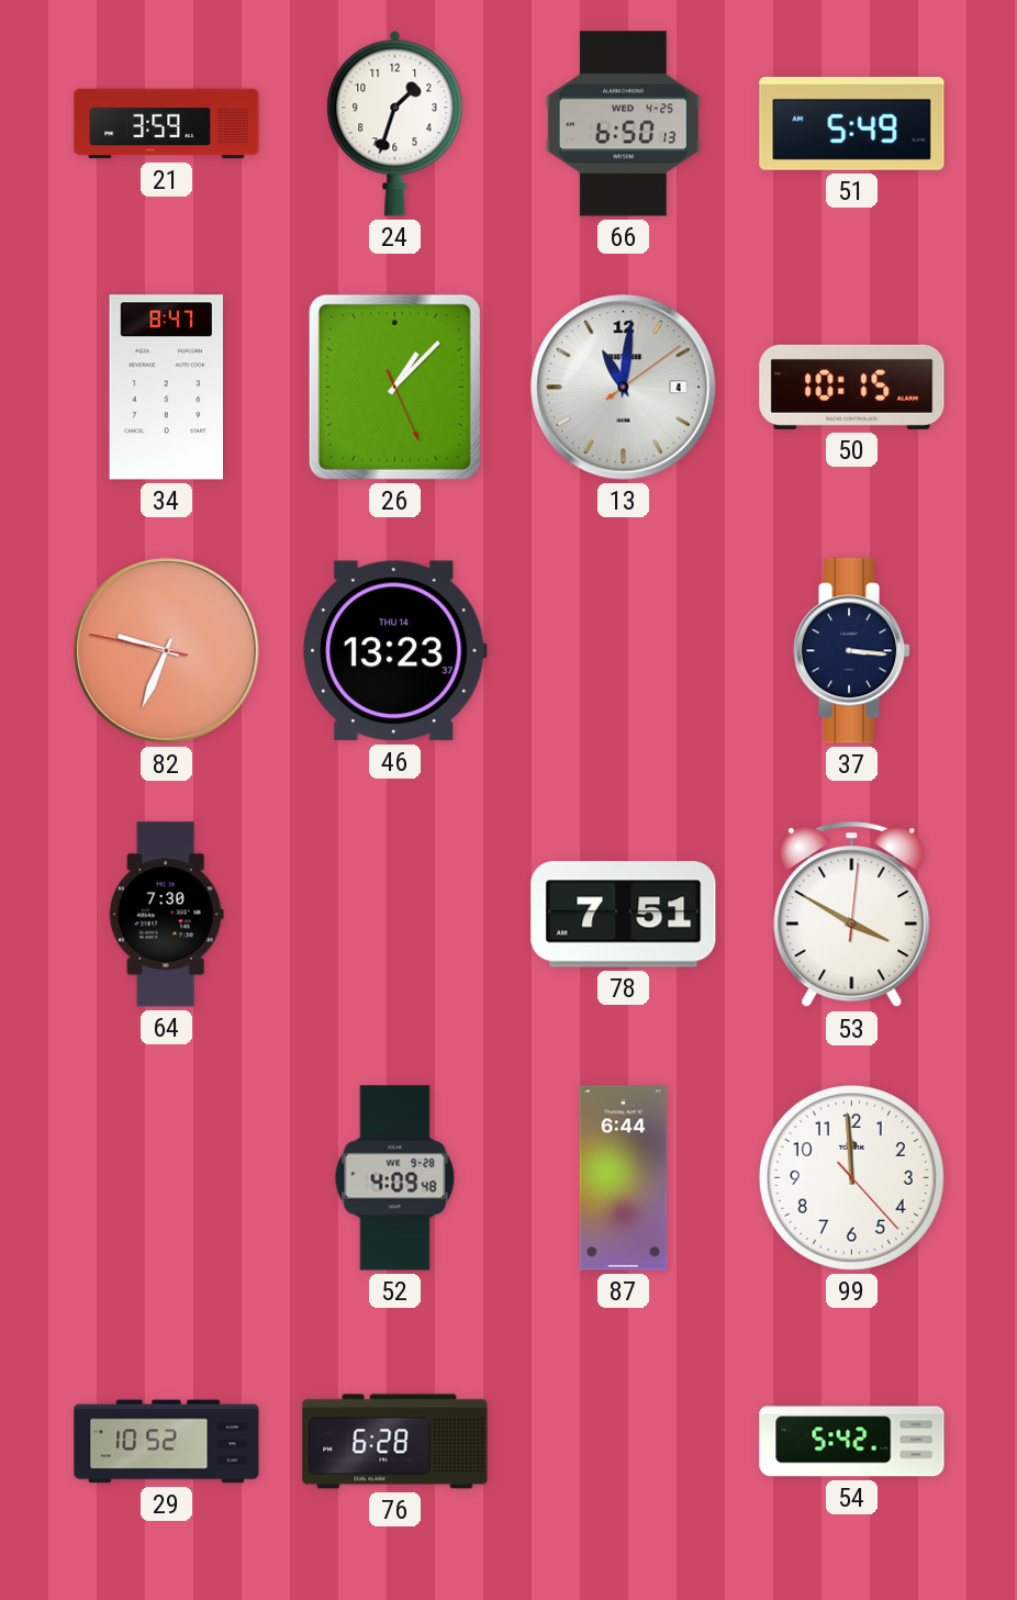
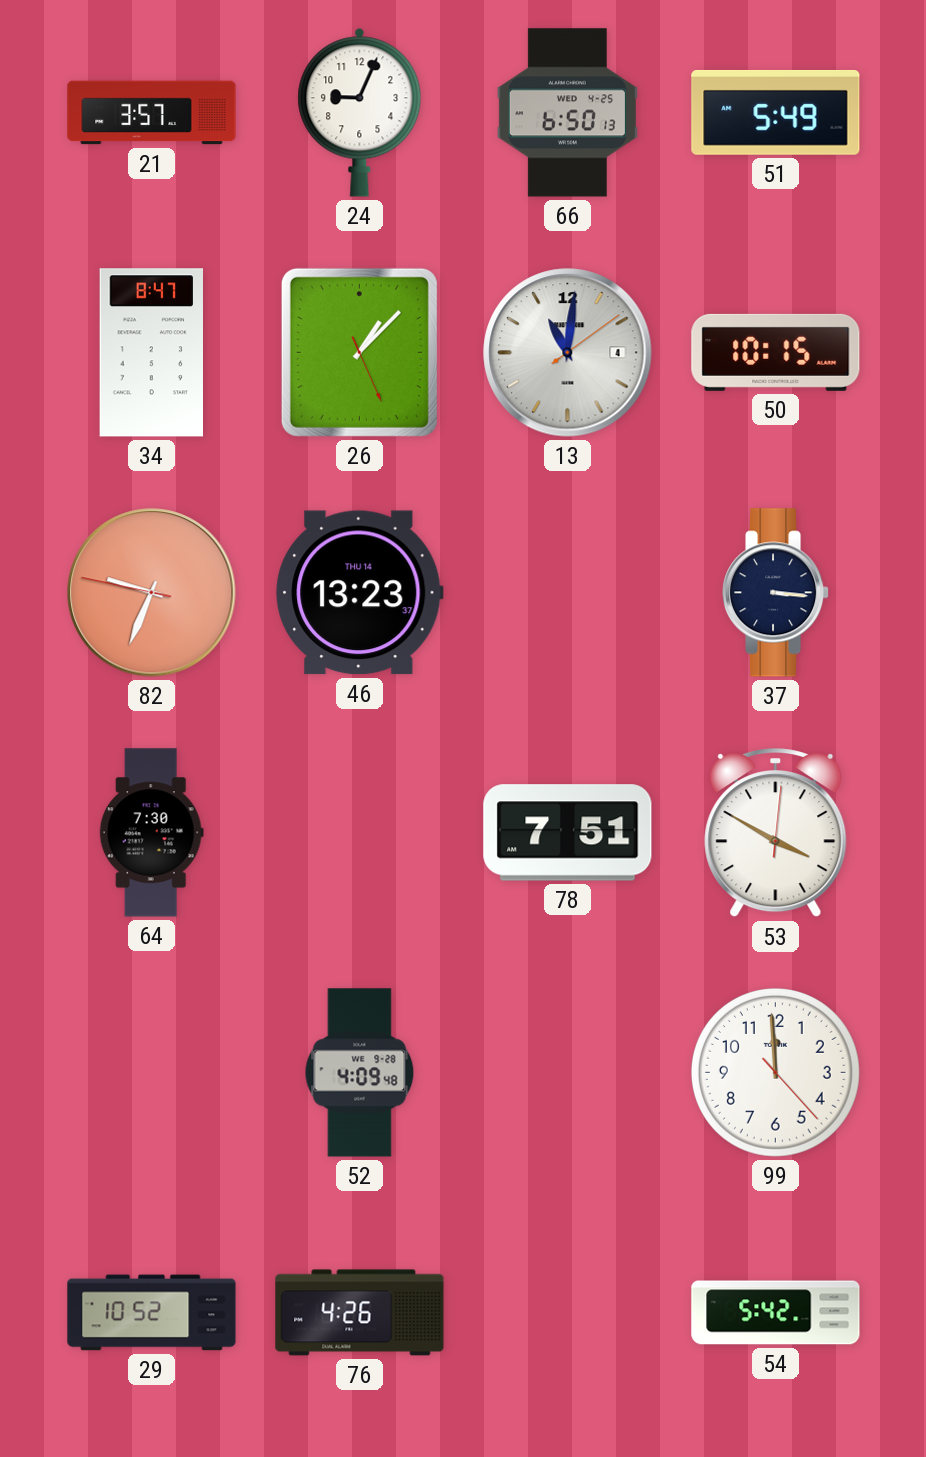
21: 3:59 -> 3:57 (152, 113)
24: 1:33 -> 9:04 (360, 112)
87: 6:44 -> none (624, 1178)
76: 6:28 -> 4:26 (360, 1313)
